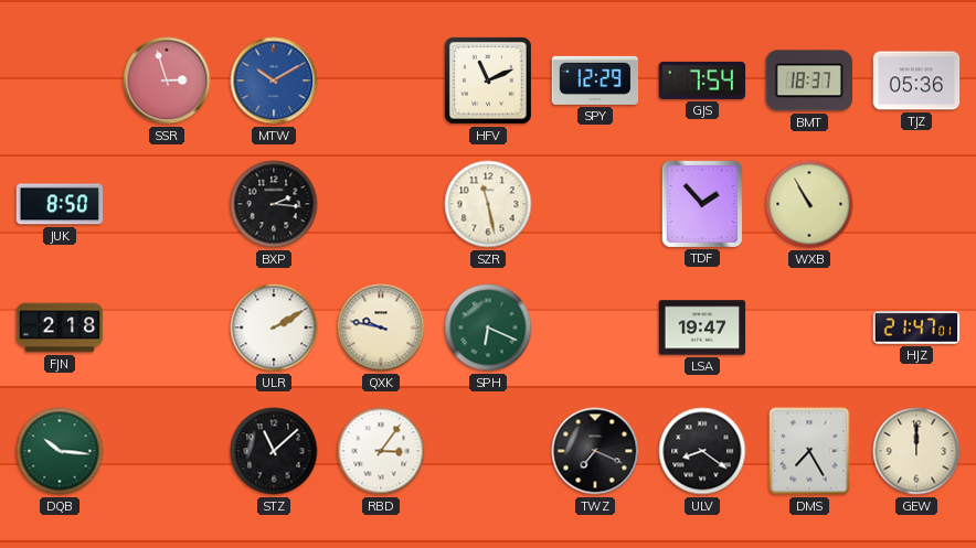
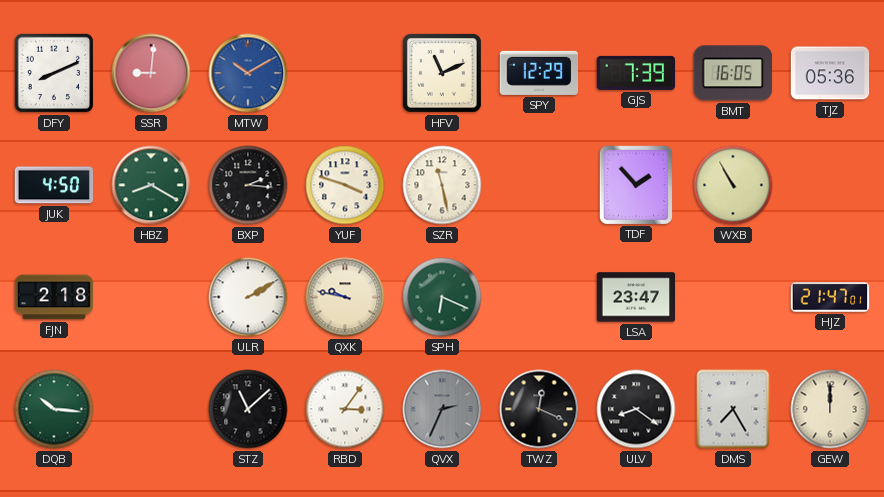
DFY: none -> 8:11 (54, 73)
SSR: 2:57 -> 9:01 (151, 73)
GJS: 7:54 -> 7:39 (636, 73)
BMT: 18:37 -> 16:05 (732, 73)
JUK: 8:50 -> 4:50 (54, 185)
HBZ: none -> 8:20 (151, 185)
YUF: none -> 3:48 (345, 185)
LSA: 19:47 -> 23:47 (636, 297)
QVX: none -> 2:34 (442, 409)
TWZ: 7:19 -> 12:19 (539, 409)
